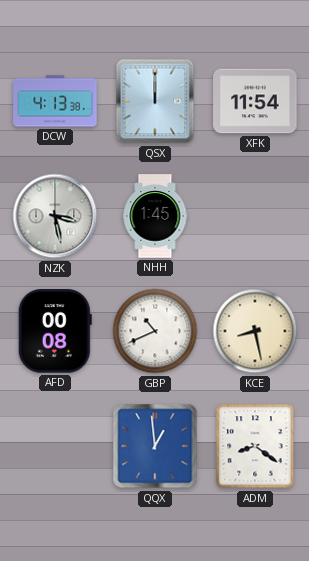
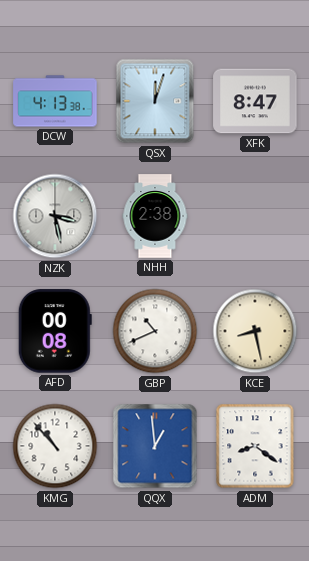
QSX: 12:00 -> 12:03 (155, 101)
XFK: 11:54 -> 8:47 (255, 101)
NHH: 1:45 -> 2:38 (155, 216)
KMG: none -> 10:53 (55, 446)
